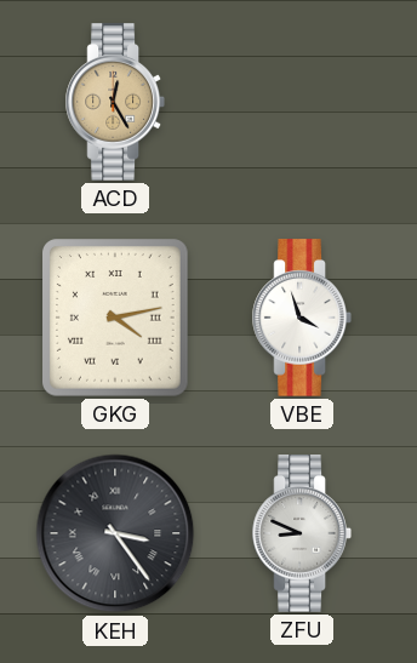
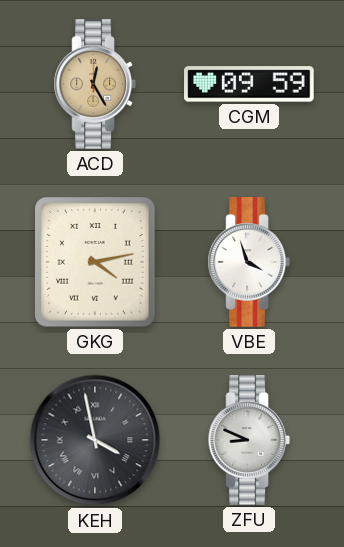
CGM: none -> 09:59 (249, 84)
KEH: 3:24 -> 3:58 (95, 440)
